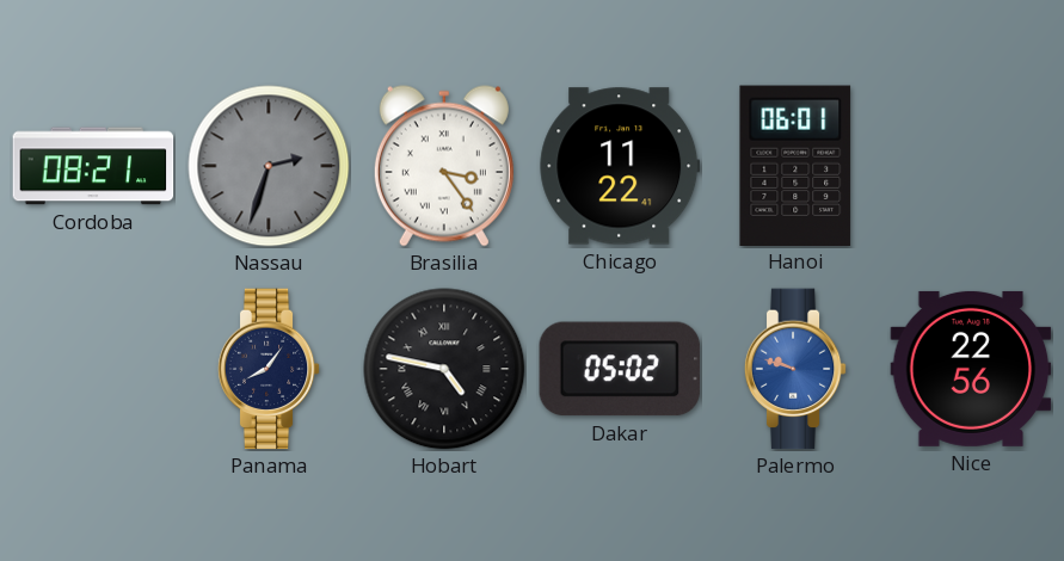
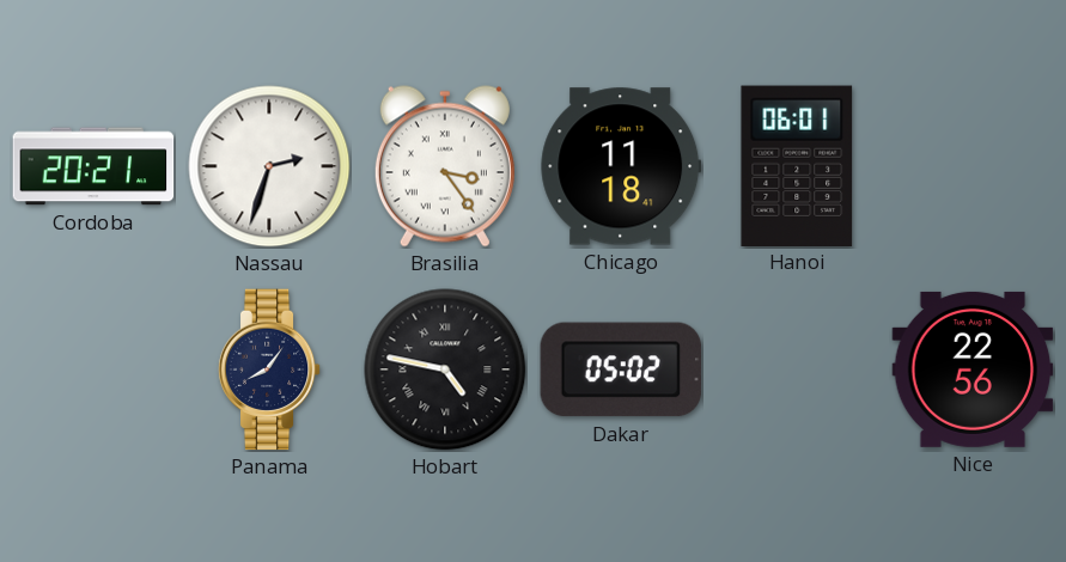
Cordoba: 08:21 -> 20:21 (93, 166)
Nassau dial: grey -> white (269, 166)
Chicago: 11:22 -> 11:18 (621, 166)
Palermo: 9:48 -> none (795, 369)
